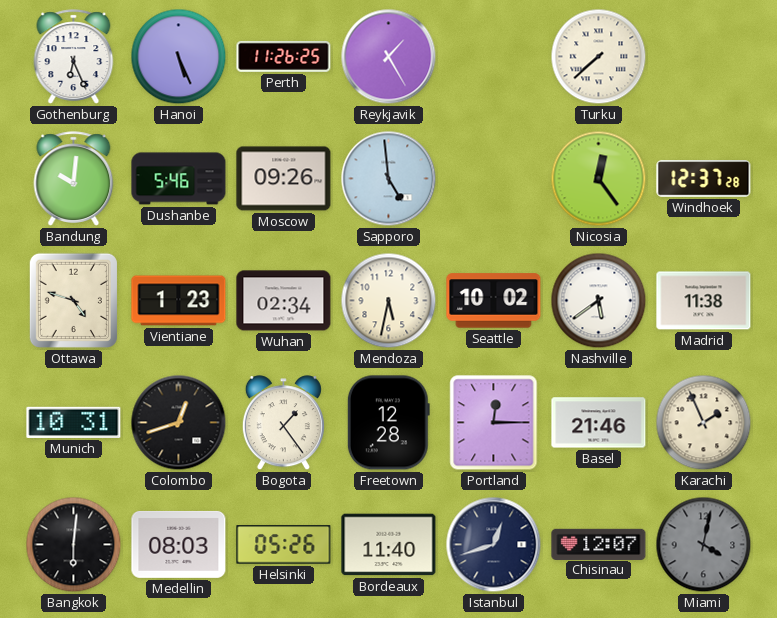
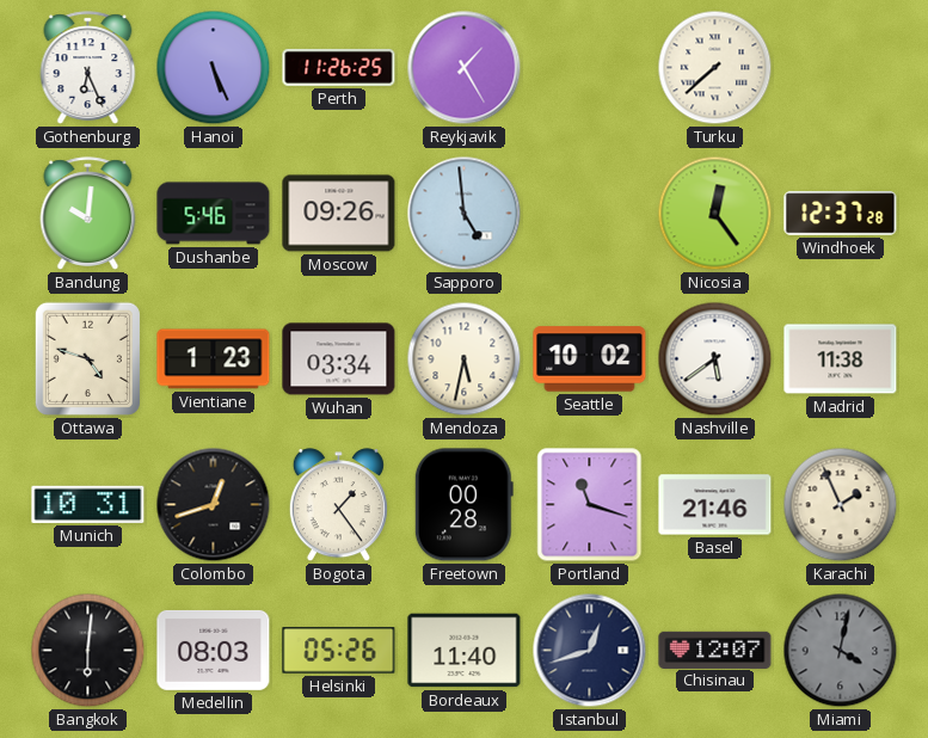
Wuhan: 02:34 -> 03:34 (339, 359)
Freetown: 12:28 -> 00:28 (463, 505)
Portland: 12:15 -> 11:18 (590, 505)
